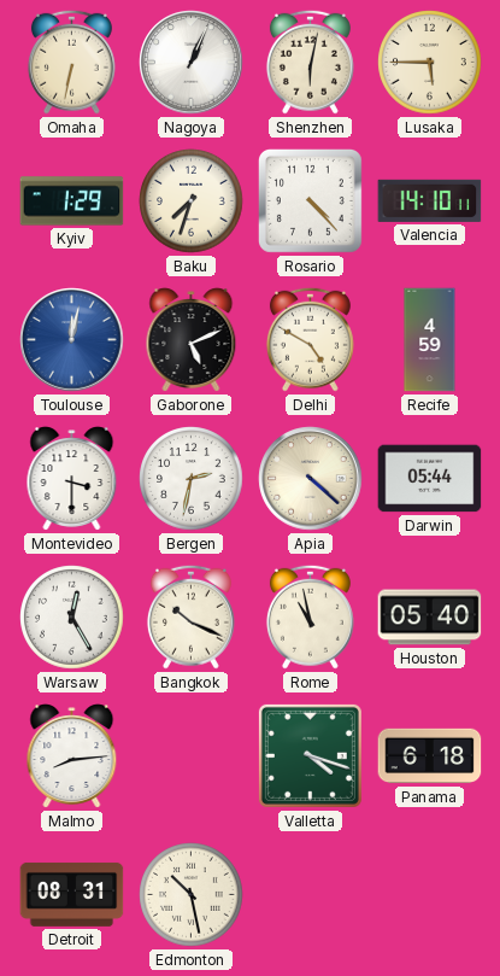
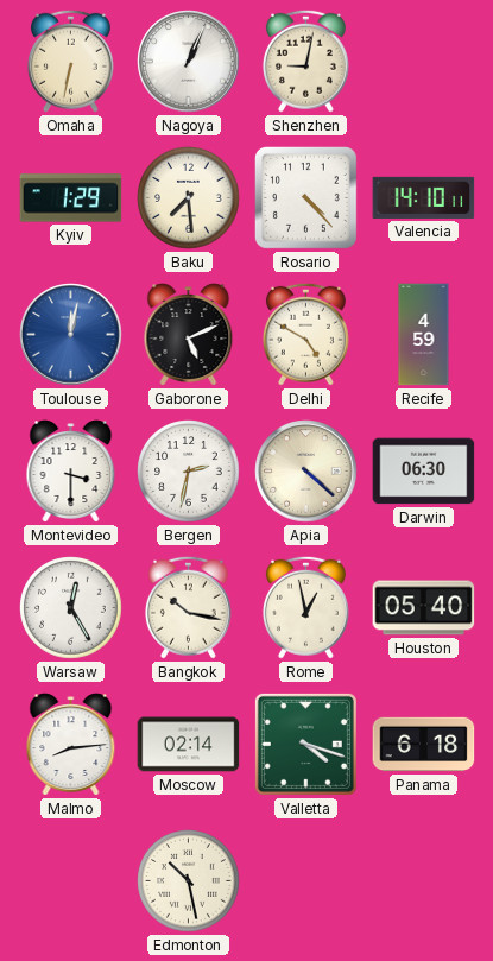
Shenzhen: 6:02 -> 9:02 (305, 61)
Lusaka: 5:45 -> none (430, 63)
Baku: 7:33 -> 7:29 (189, 198)
Darwin: 05:44 -> 06:30 (424, 472)
Bangkok: 10:19 -> 10:17 (188, 607)
Rome: 10:58 -> 12:58 (305, 607)
Moscow: none -> 02:14 (189, 745)
Detroit: 08:31 -> none (72, 894)
